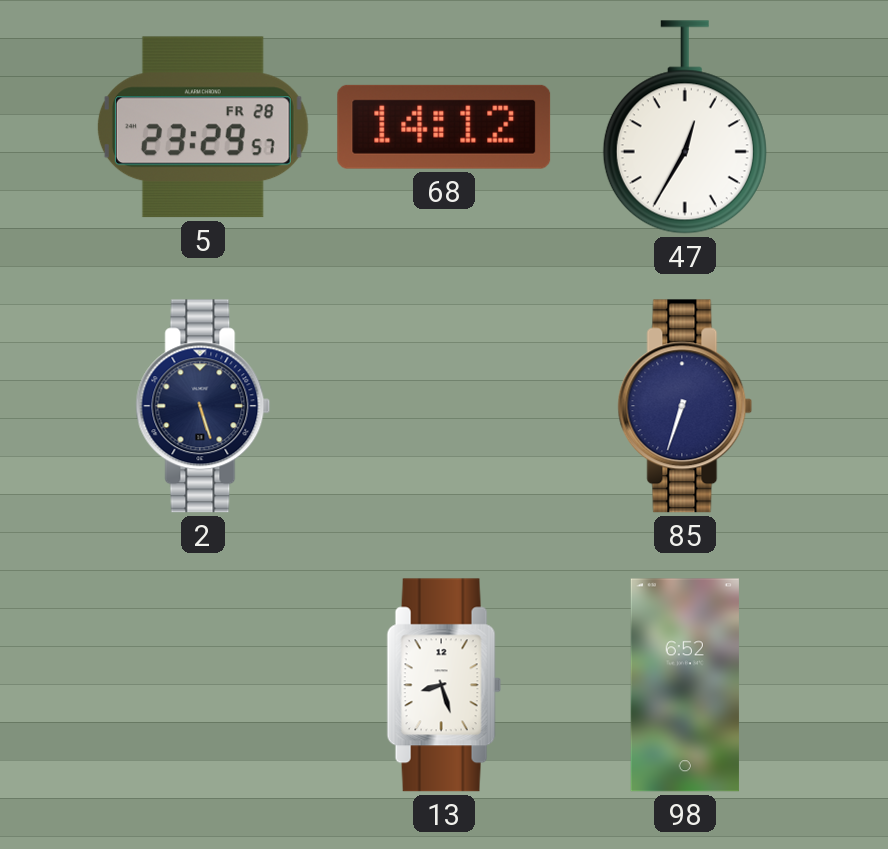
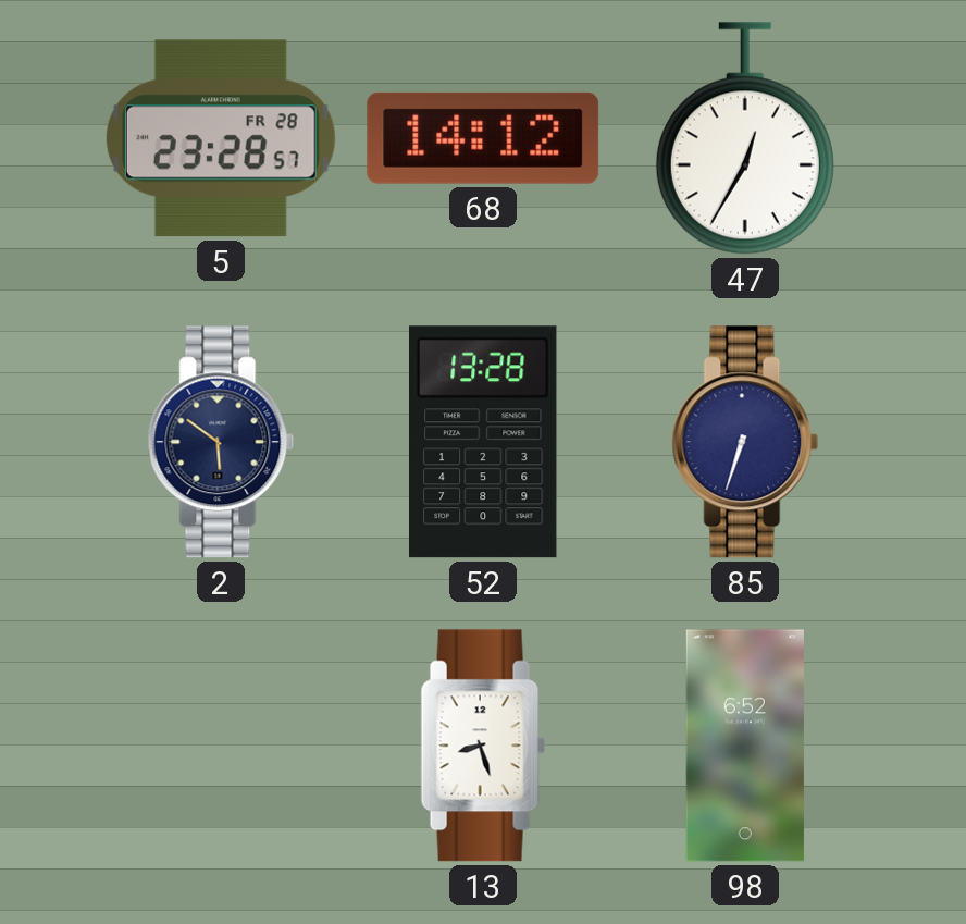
5: 23:29 -> 23:28 (221, 138)
2: 5:27 -> 5:51 (221, 442)
52: none -> 13:28 (484, 442)
